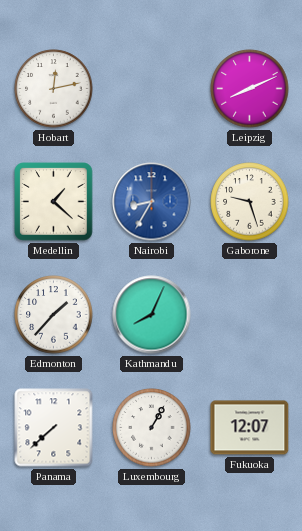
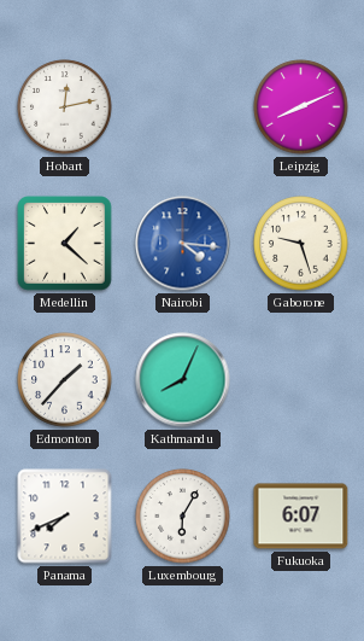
Nairobi: 8:35 -> 4:16 (183, 244)
Panama: 7:38 -> 7:41 (65, 517)
Luxembourg: 1:05 -> 6:05 (183, 517)
Fukuoka: 12:07 -> 6:07 (301, 517)
